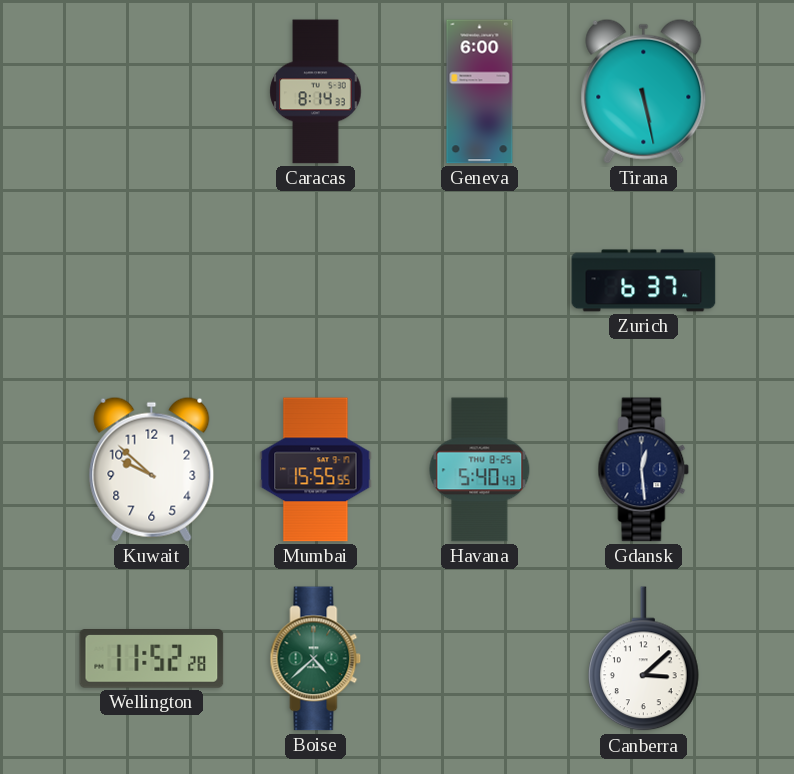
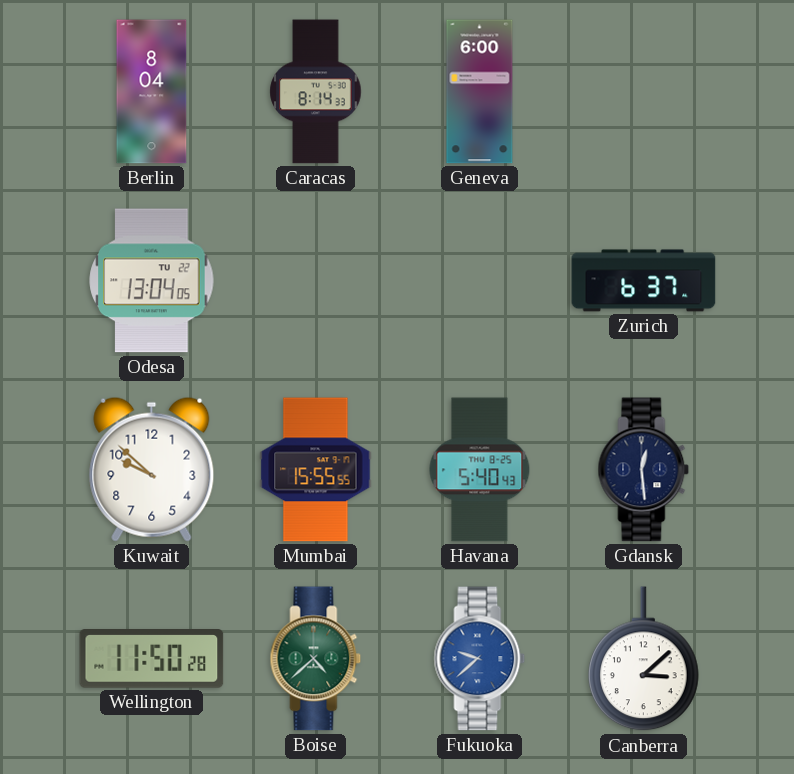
Berlin: none -> 8:04 (152, 92)
Tirana: 5:28 -> none (644, 91)
Odesa: none -> 13:04 (152, 281)
Wellington: 11:52 -> 11:50 (152, 659)
Fukuoka: none -> 9:38 (480, 659)
